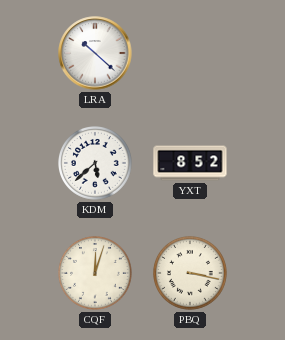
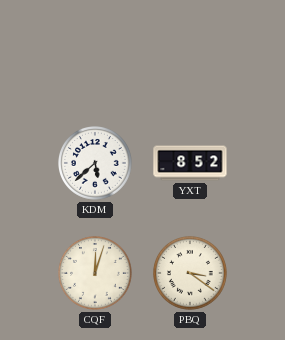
LRA: 10:22 -> none (95, 53)
PBQ: 3:17 -> 3:21 (191, 274)
